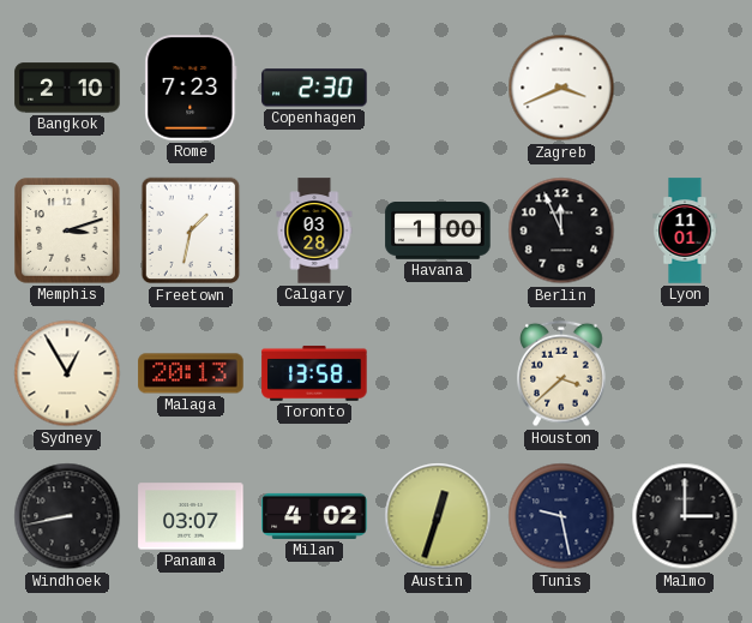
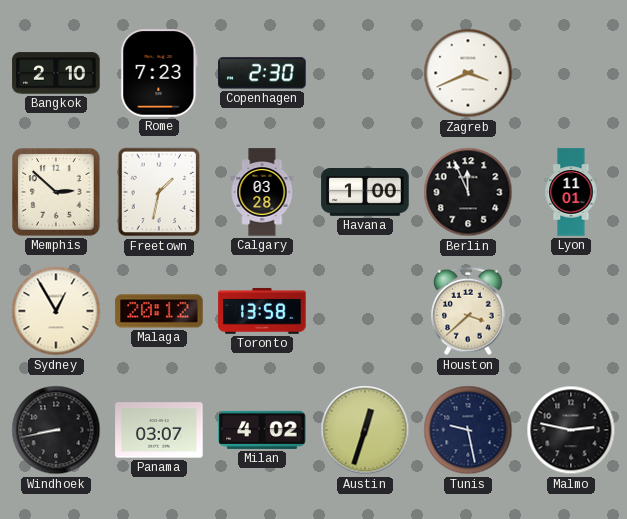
Memphis: 3:12 -> 2:52 (56, 192)
Malaga: 20:13 -> 20:12 (159, 311)
Malmo: 3:00 -> 2:47 (571, 430)
